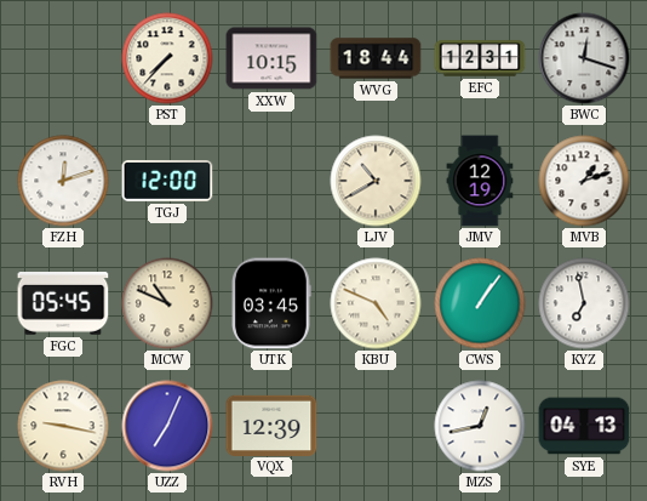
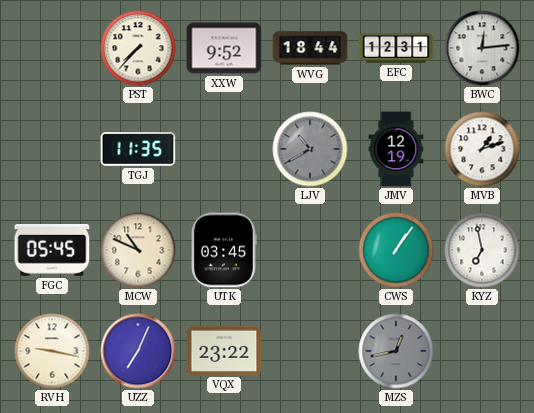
XXW: 10:15 -> 9:52 (224, 48)
BWC: 12:18 -> 12:14 (482, 48)
FZH: 12:12 -> none (63, 181)
TGJ: 12:00 -> 11:35 (138, 150)
LJV dial: cream -> grey (310, 149)
KBU: 4:49 -> none (376, 303)
VQX: 12:39 -> 23:22 (224, 350)
MZS dial: white -> grey (396, 351)
SYE: 04:13 -> none (584, 426)
